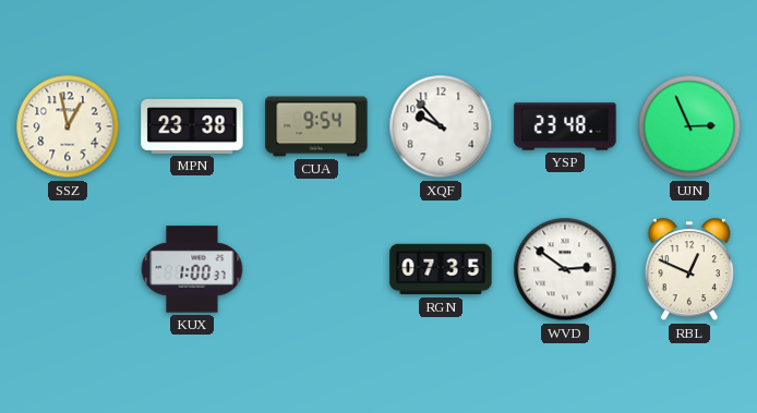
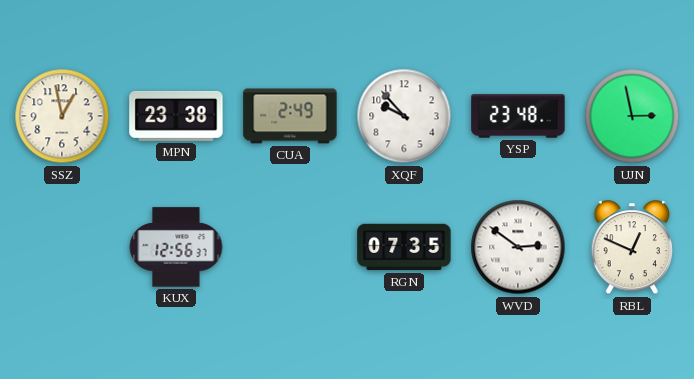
CUA: 9:54 -> 2:49 (290, 116)
UJN: 2:56 -> 2:58 (632, 116)
KUX: 1:00 -> 12:56 (176, 247)
